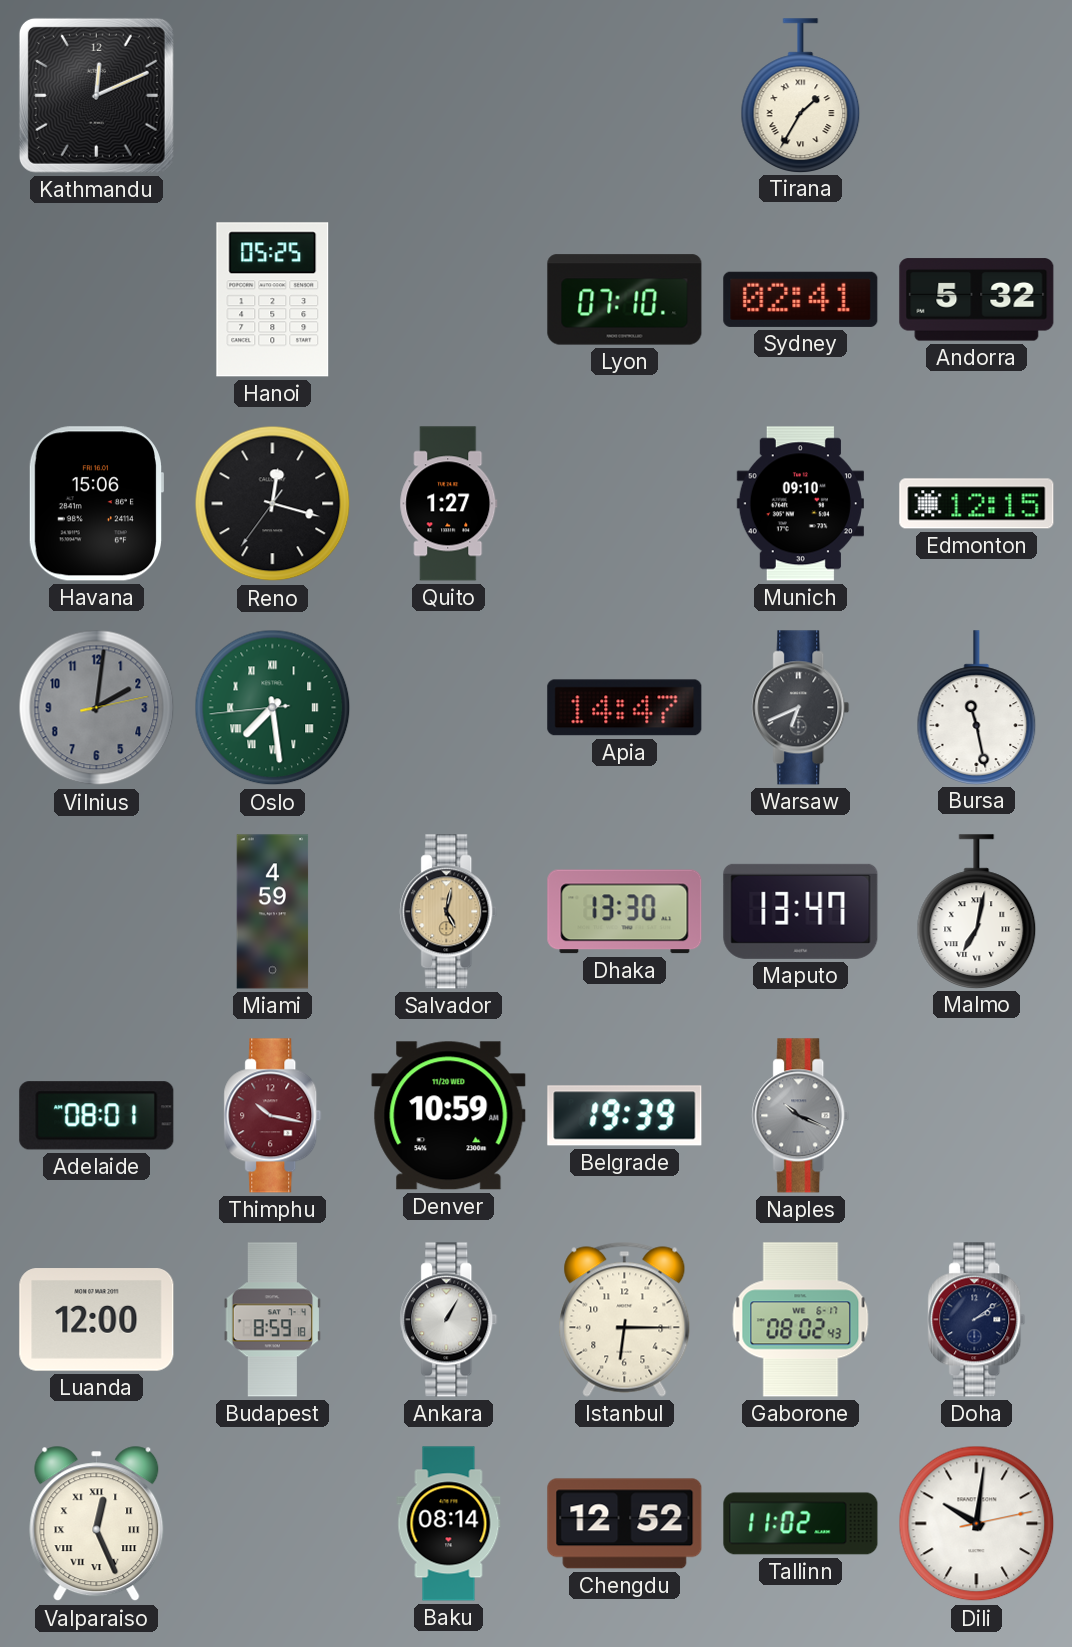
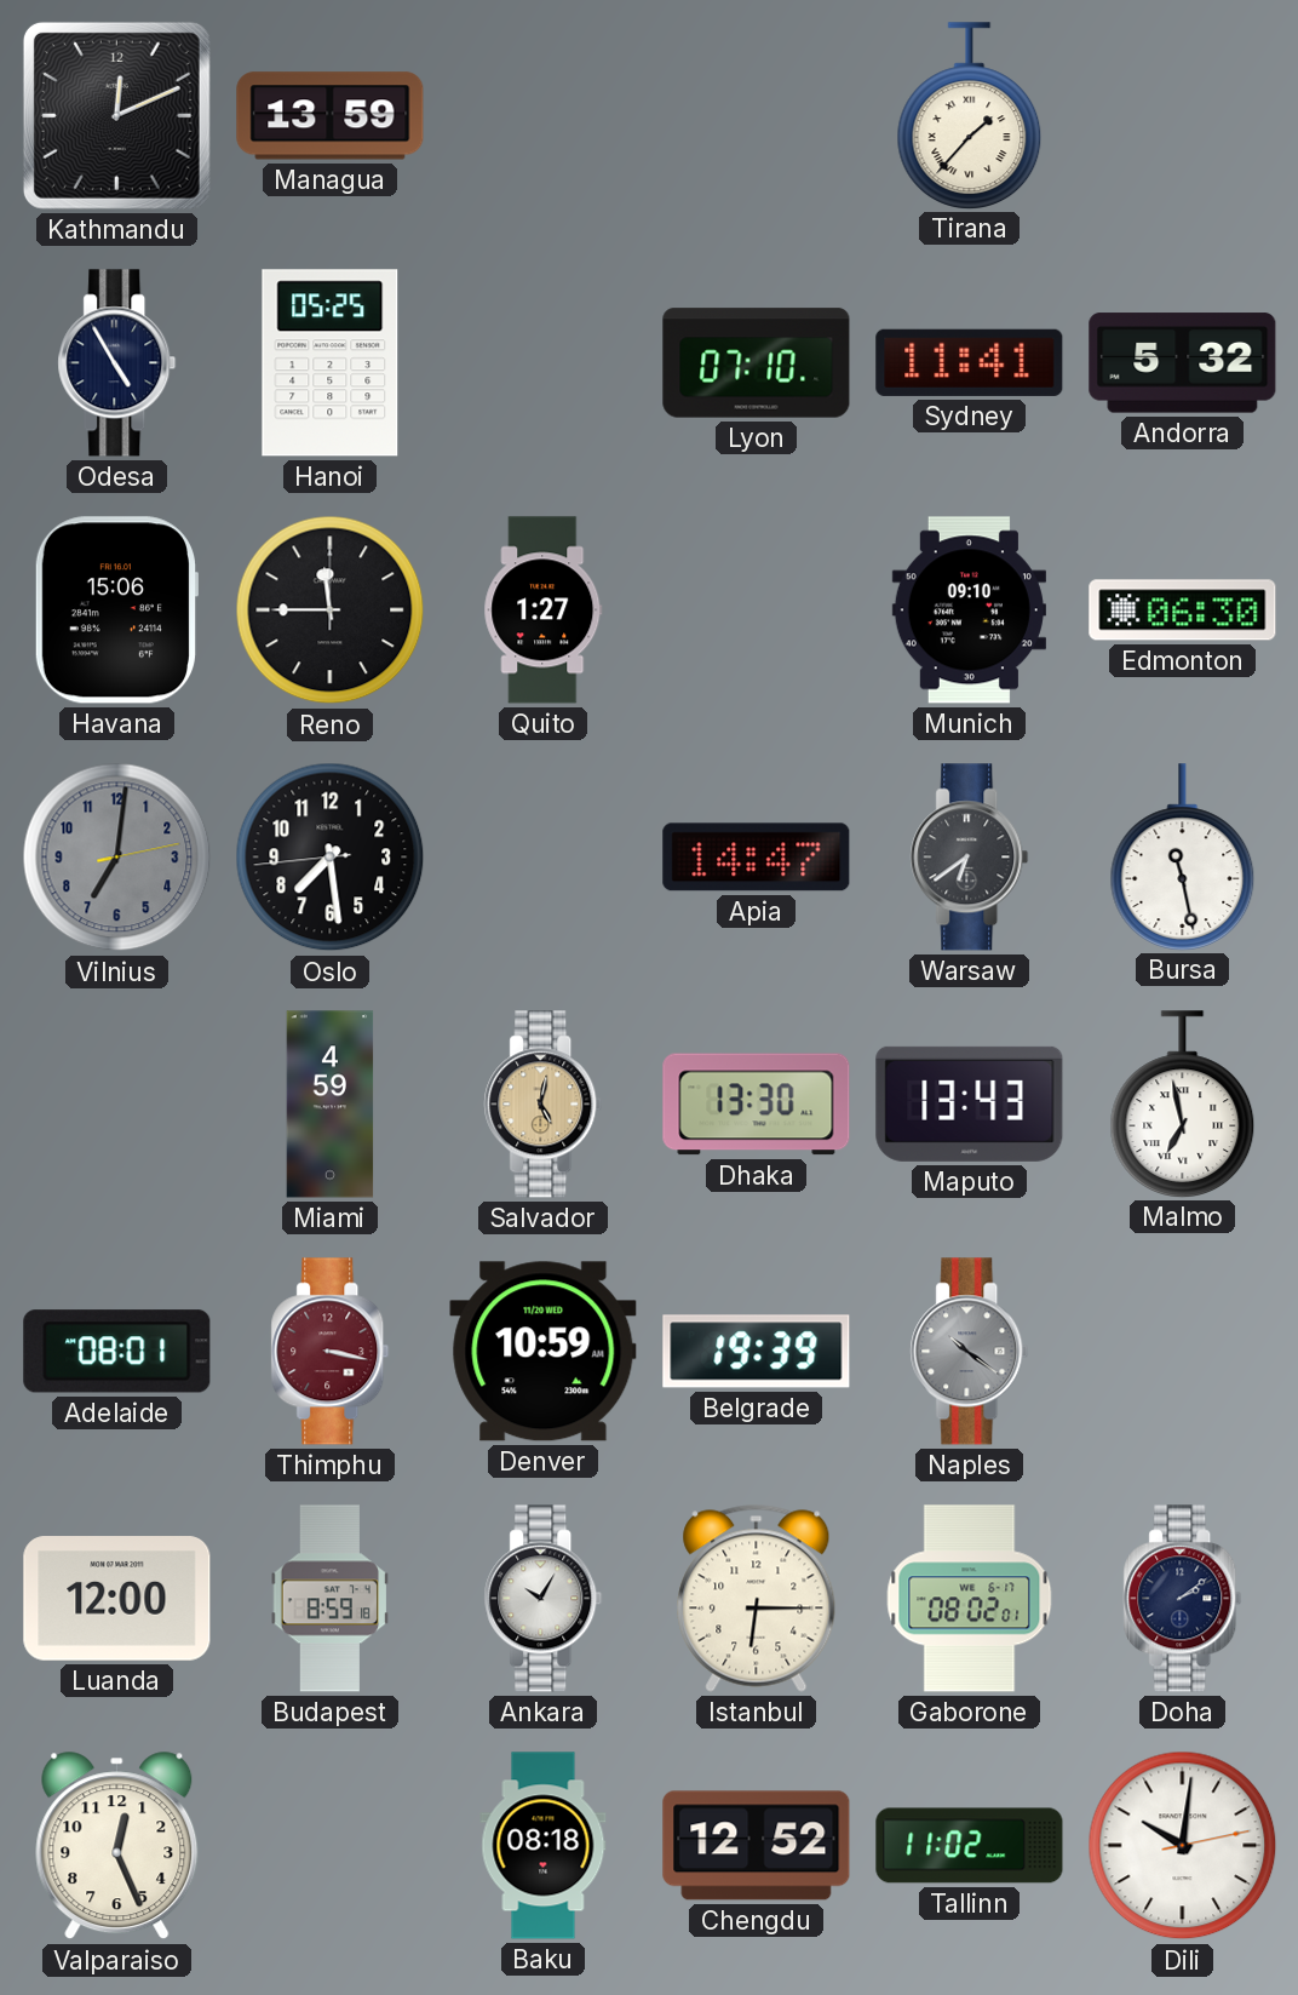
Managua: none -> 13:59 (331, 116)
Tirana: 1:35 -> 1:37 (970, 115)
Odesa: none -> 4:55 (117, 363)
Sydney: 02:41 -> 11:41 (970, 362)
Reno: 12:17 -> 11:45 (331, 610)
Edmonton: 12:15 -> 06:30 (1183, 610)
Vilnius: 2:01 -> 7:01 (117, 858)
Oslo dial: green -> black (331, 858)
Oslo numerals: Roman -> Arabic (331, 858)
Warsaw: 6:41 -> 6:39 (970, 858)
Maputo: 13:47 -> 13:43 (970, 1103)
Malmo: 7:02 -> 6:58 (1183, 1103)
Thimphu: 10:17 -> 3:17 (331, 1352)
Naples: 10:19 -> 10:21 (970, 1352)
Ankara: 1:05 -> 10:05 (544, 1599)
Gaborone: 08:02:43 -> 08:02:01 (970, 1599)
Valparaiso numerals: Roman -> Arabic (117, 1846)
Baku: 08:14 -> 08:18 (544, 1846)
